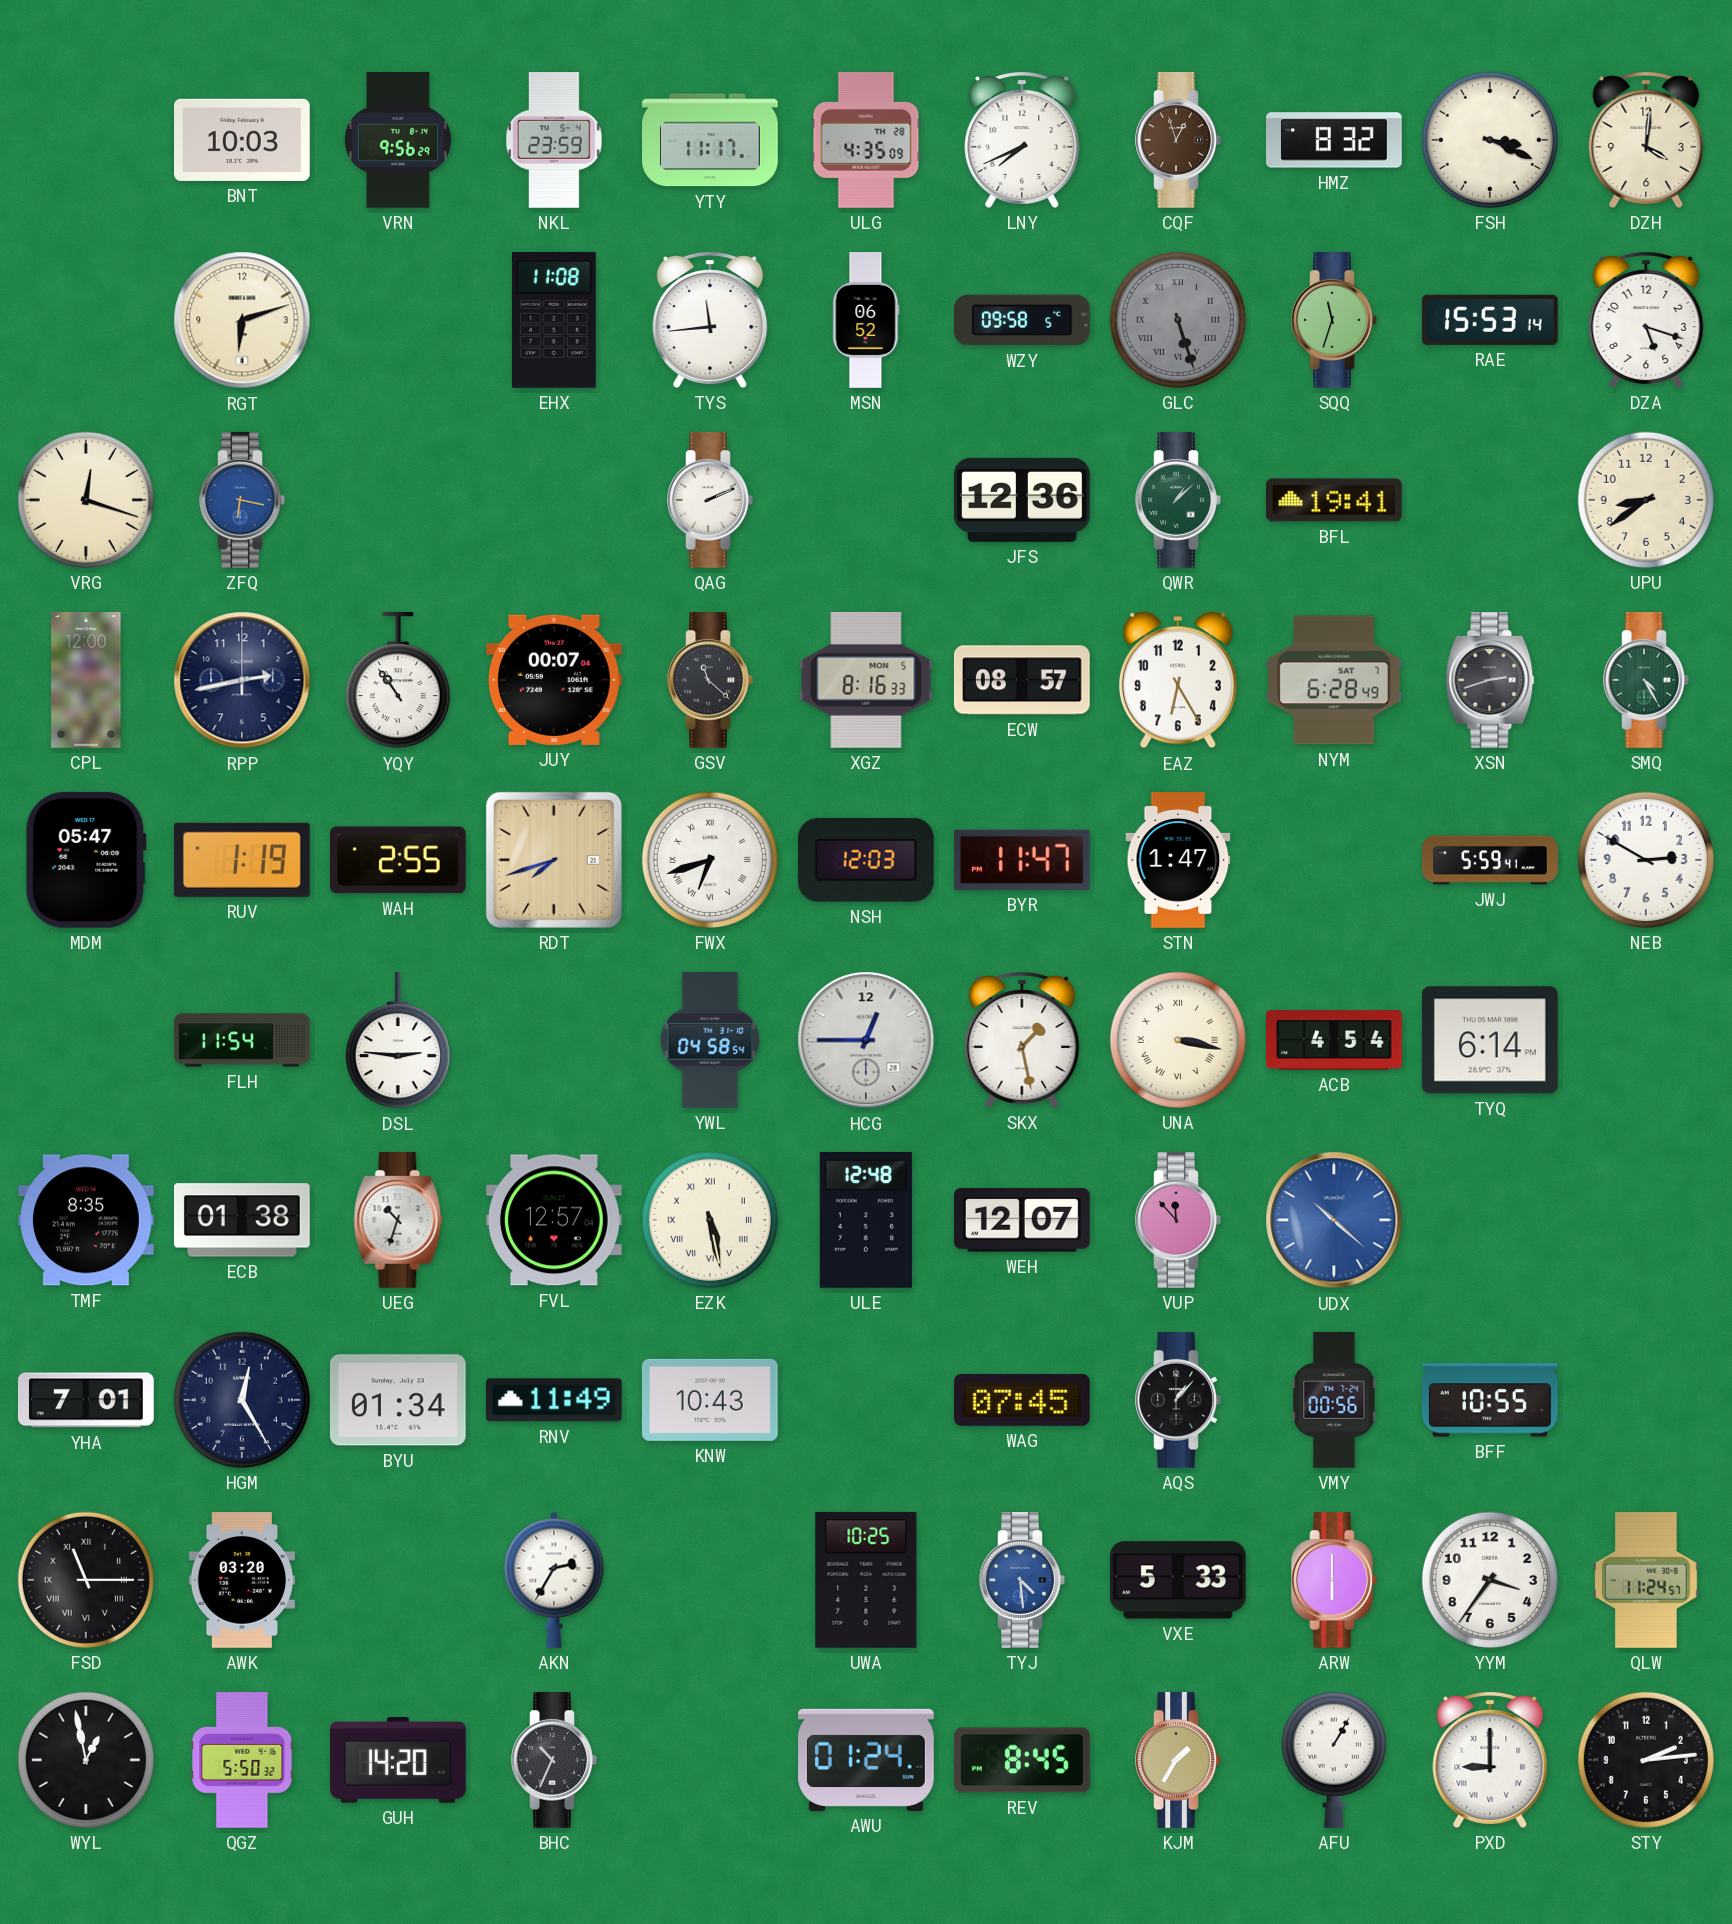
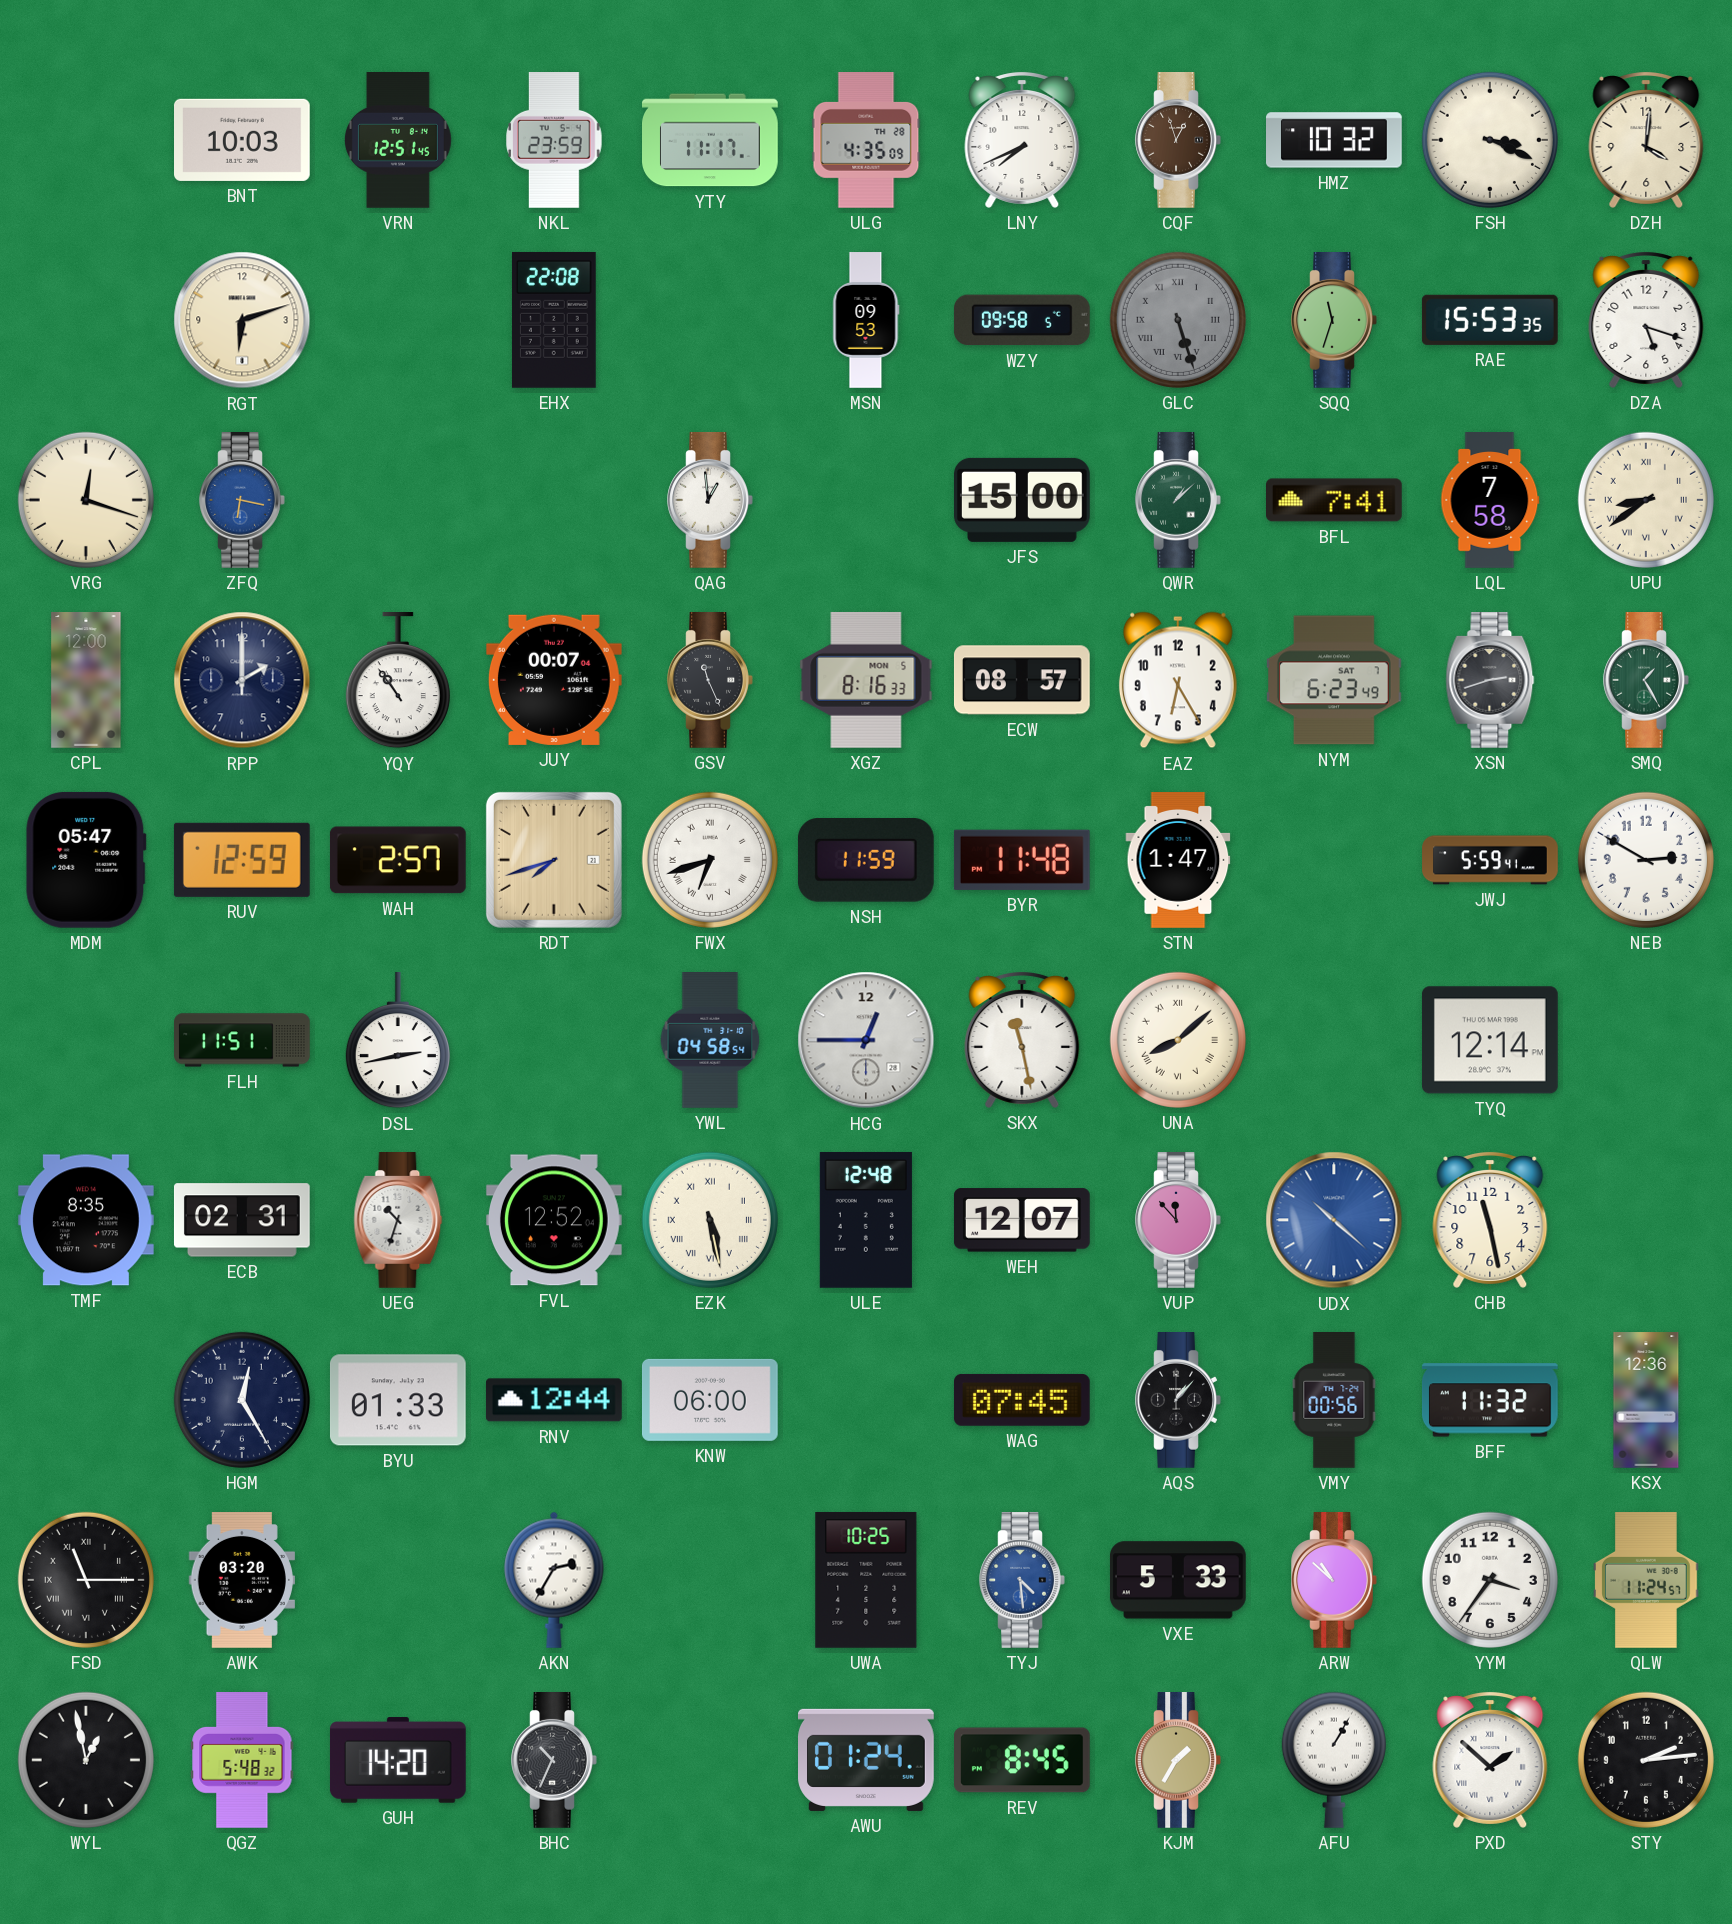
VRN: 9:56 -> 12:51 (398, 141)
HMZ: 8:32 -> 10:32 (1335, 140)
EHX: 11:08 -> 22:08 (554, 320)
TYS: 11:44 -> none (710, 320)
MSN: 06:52 -> 09:53 (866, 320)
RAE: 15:53:14 -> 15:53:35 (1490, 320)
QAG: 2:11 -> 12:59 (710, 501)
JFS: 12:36 -> 15:00 (1023, 500)
BFL: 19:41 -> 7:41 (1335, 500)
LQL: none -> 7:58 (1490, 500)
UPU numerals: Arabic -> Roman (1646, 500)
RPP: 2:43 -> 2:00 (242, 680)
GSV: 11:22 -> 11:26 (710, 681)
NYM: 6:28 -> 6:23 (1335, 680)
SMQ: 4:25 -> 1:25 (1646, 681)
RUV: 1:19 -> 12:59 (242, 860)
WAH: 2:55 -> 2:57 (398, 860)
NSH: 12:03 -> 11:59 (866, 861)
BYR: 11:47 -> 11:48 (1022, 860)
FLH: 11:54 -> 11:51 (242, 1040)
DSL: 2:46 -> 2:43 (398, 1041)
SKX: 1:28 -> 11:28 (1022, 1040)
UNA: 3:17 -> 8:08 (1178, 1040)
ACB: 4:54 -> none (1335, 1040)
TYQ: 6:14 -> 12:14 (1490, 1040)
ECB: 01:38 -> 02:31 (242, 1220)
FVL: 12:57 -> 12:52 (554, 1220)
CHB: none -> 11:28 (1490, 1220)
YHA: 7:01 -> none (86, 1400)
BYU: 01:34 -> 01:33 (398, 1400)
RNV: 11:49 -> 12:44 (554, 1400)
KNW: 10:43 -> 06:00 (710, 1400)
BFF: 10:55 -> 11:32 (1490, 1400)
KSX: none -> 12:36 (1646, 1400)
ARW: 6:00 -> 10:52 (1334, 1581)
QGZ: 5:50 -> 5:48 (242, 1761)
PXD: 9:00 -> 1:52 (1490, 1760)
